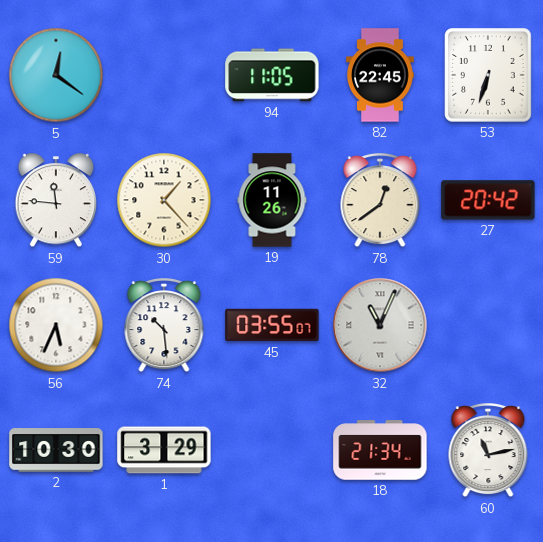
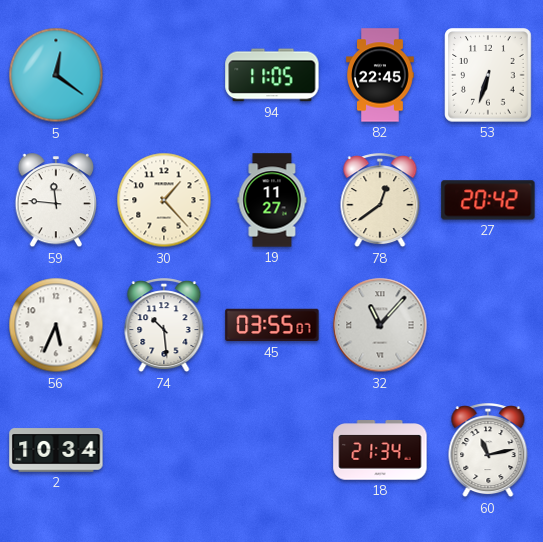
19: 11:26 -> 11:27 (272, 200)
32: 11:04 -> 11:07 (380, 325)
2: 10:30 -> 10:34 (56, 450)
1: 3:29 -> none (164, 450)
